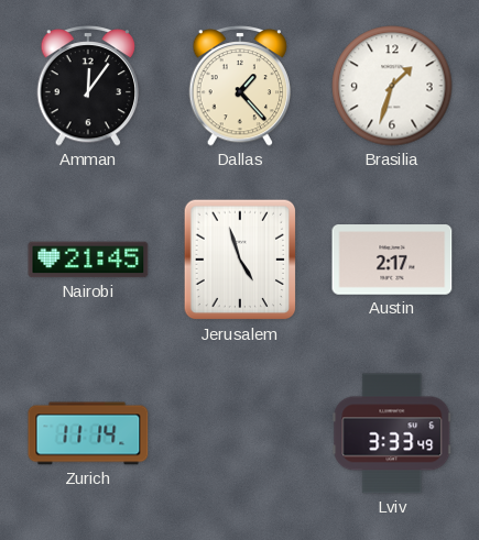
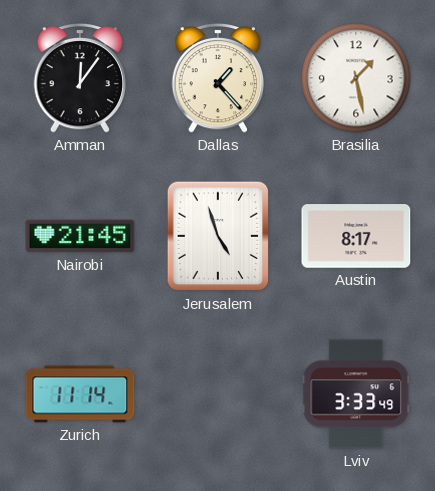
Brasilia: 1:33 -> 1:28 (356, 78)
Austin: 2:17 -> 8:17 (356, 236)
